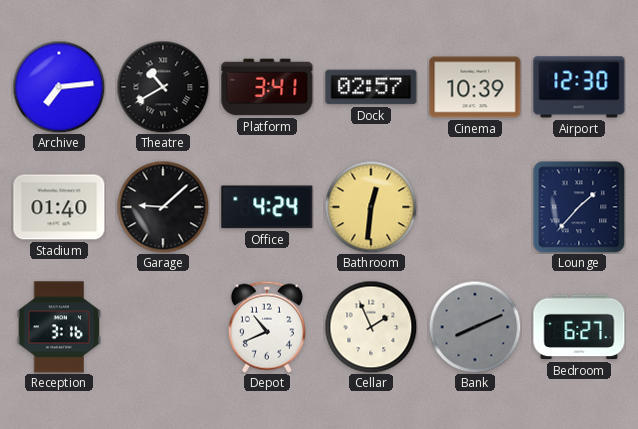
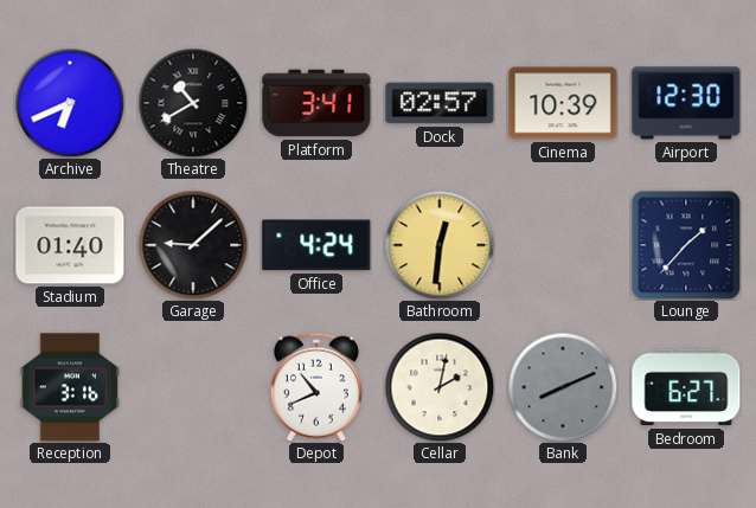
Archive: 7:14 -> 6:41 (70, 103)
Cellar: 1:56 -> 2:02 (440, 387)
